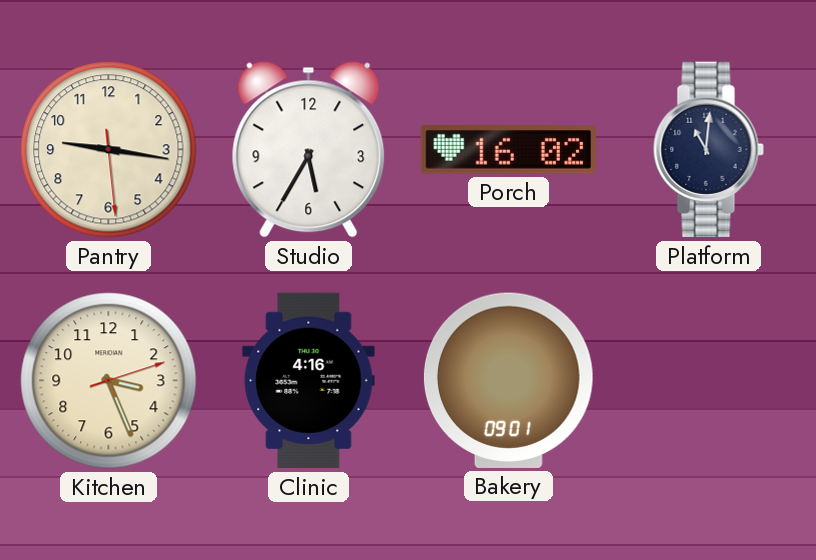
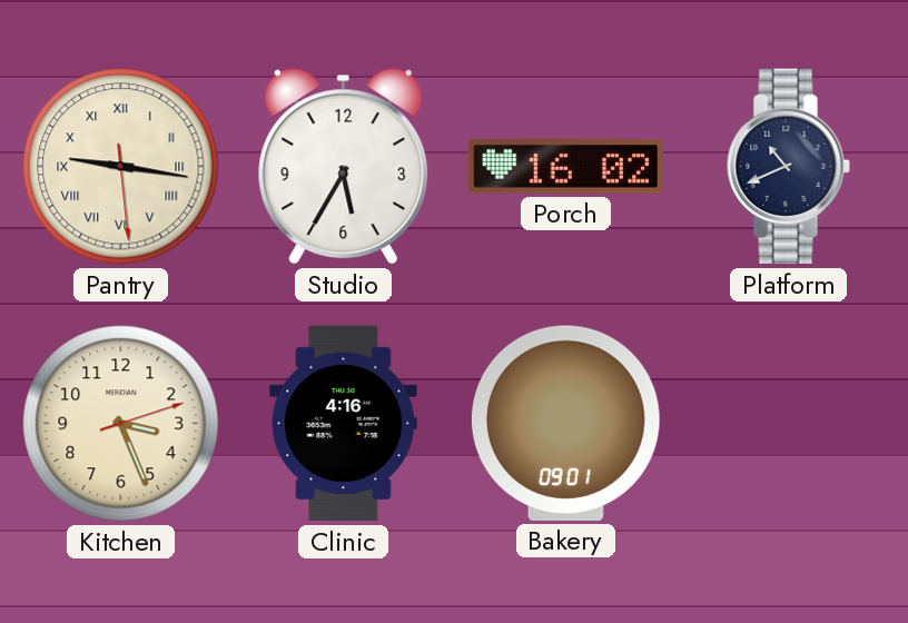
Pantry numerals: Arabic -> Roman (121, 167)
Platform: 11:01 -> 10:41 (788, 167)
